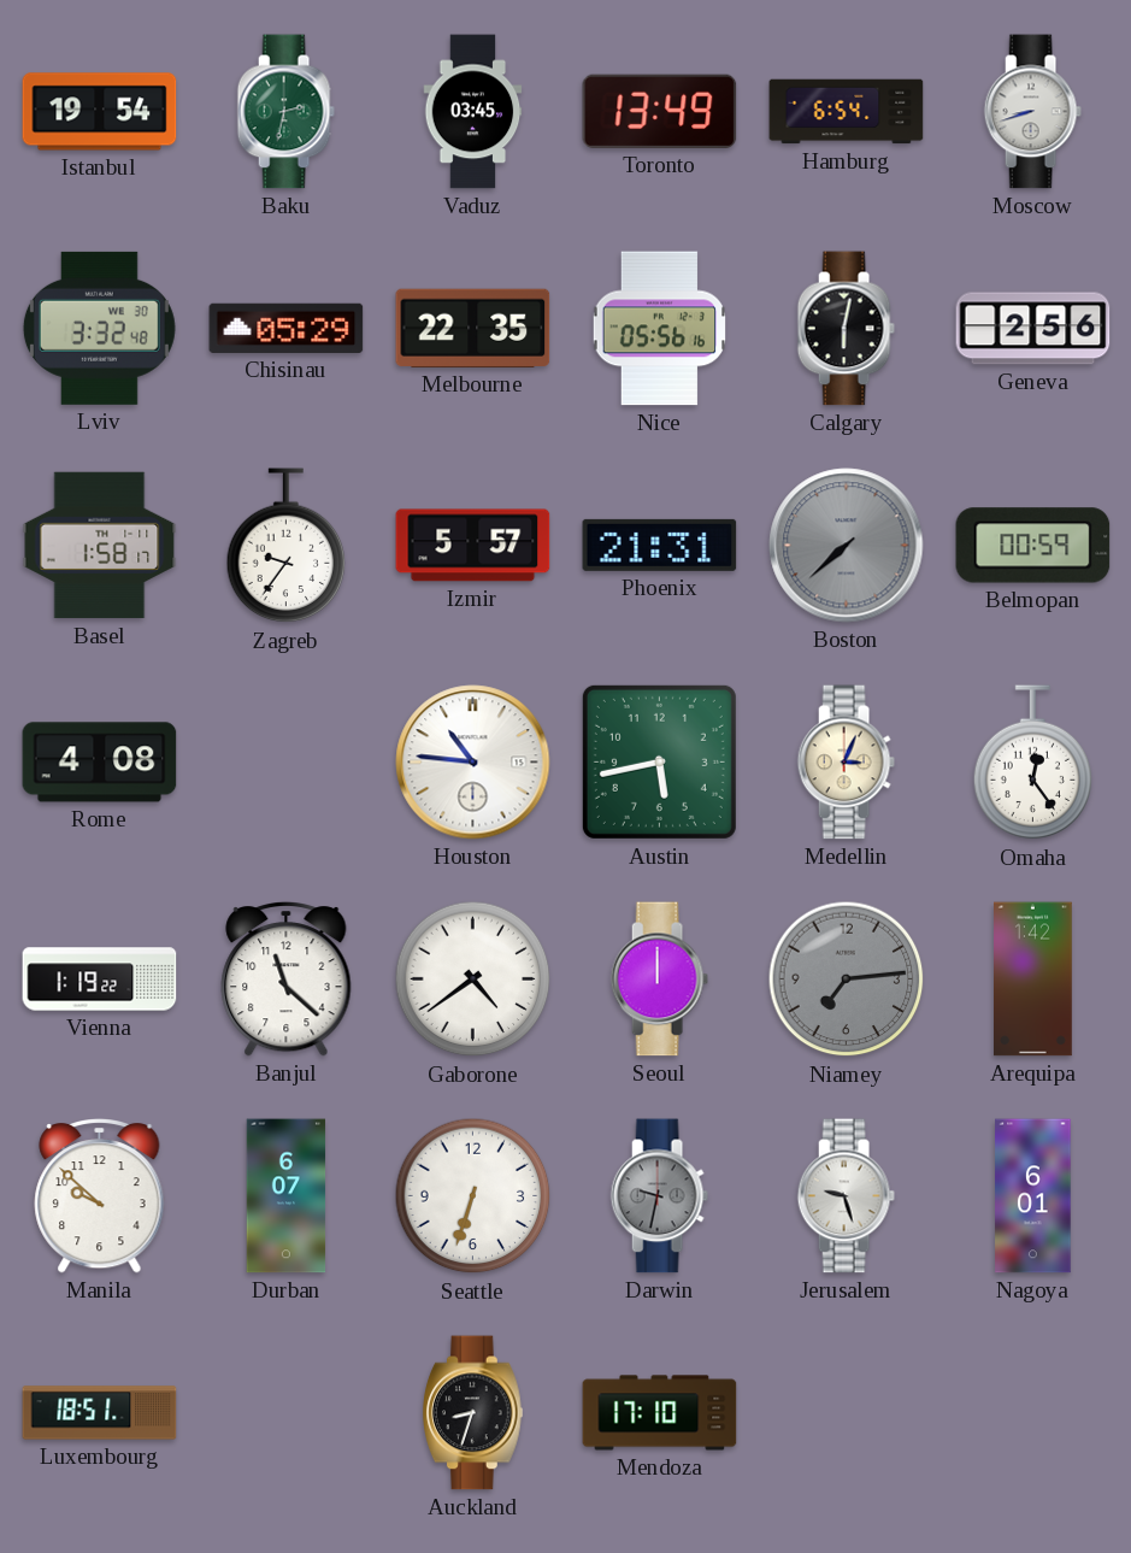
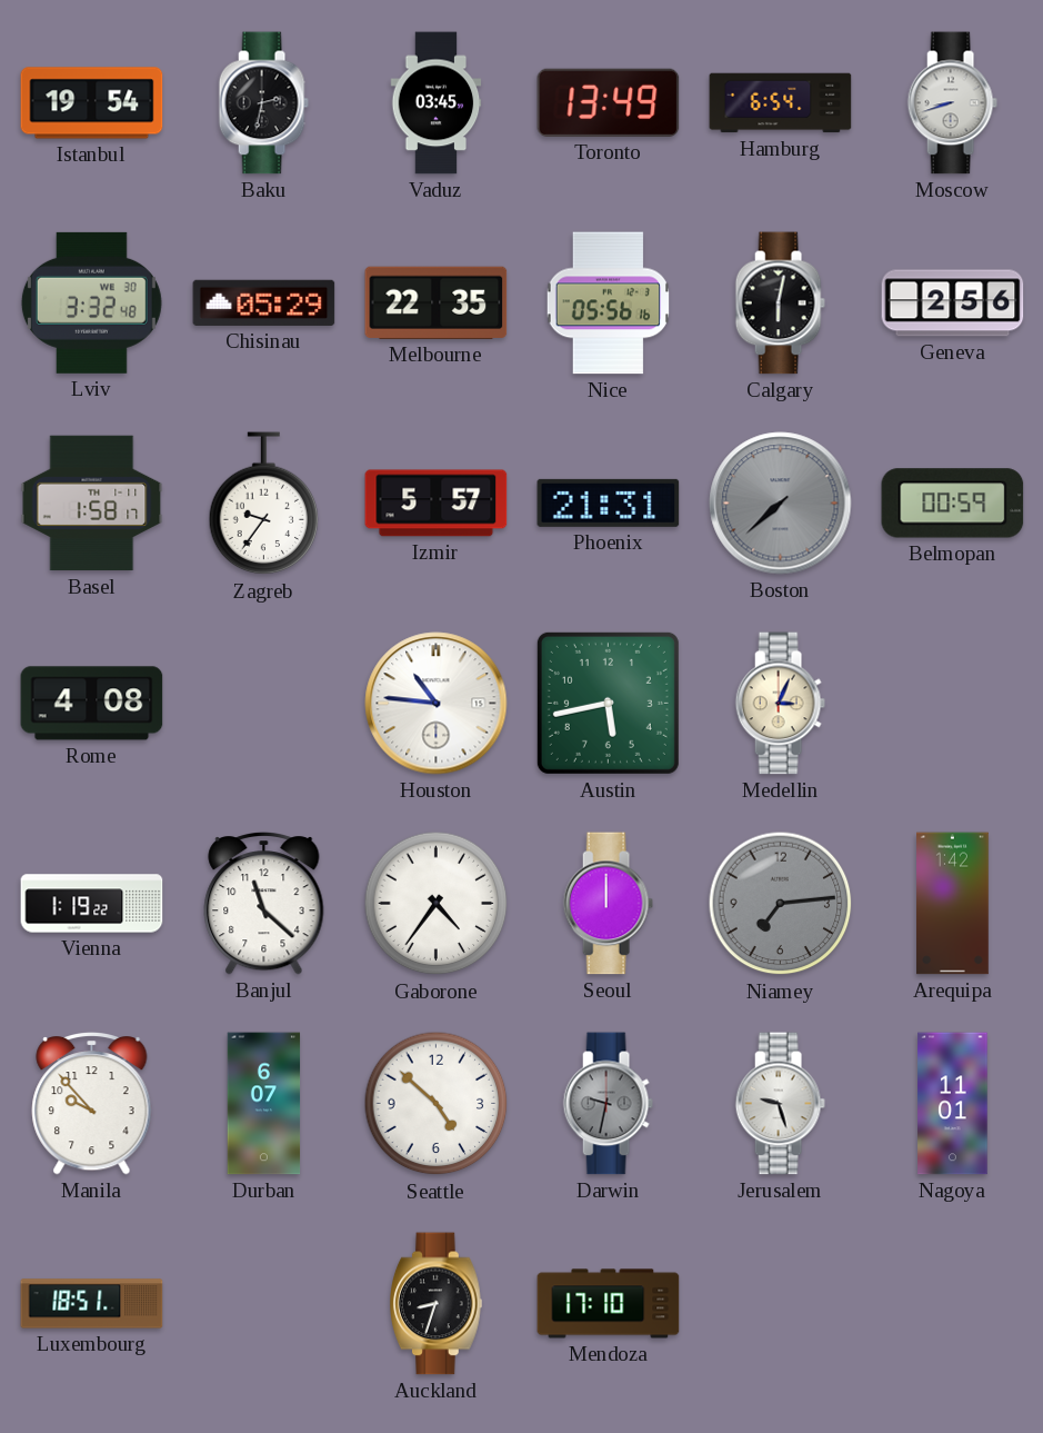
Baku dial: green -> black (263, 103)
Omaha: 12:24 -> none (1033, 763)
Gaborone: 4:39 -> 4:36 (437, 904)
Manila: 9:52 -> 9:53 (92, 1104)
Seattle: 6:33 -> 4:52 (437, 1104)
Nagoya: 6:01 -> 11:01 (953, 1104)
